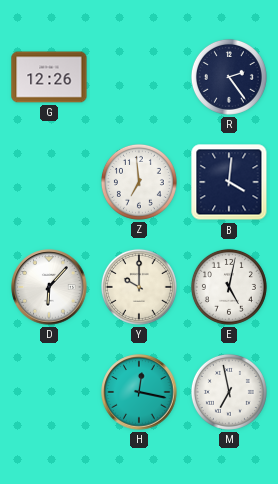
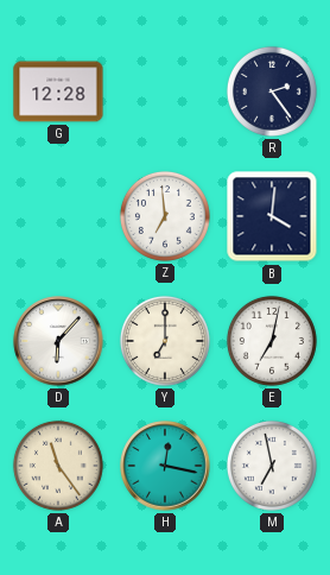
G: 12:26 -> 12:28 (58, 91)
Y: 10:00 -> 7:00 (165, 341)
E: 5:02 -> 7:02 (272, 341)
A: none -> 11:24 (58, 466)
